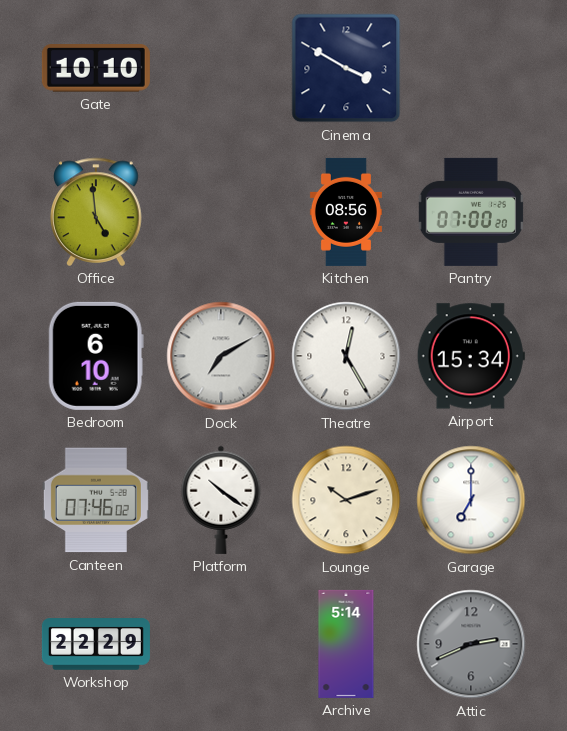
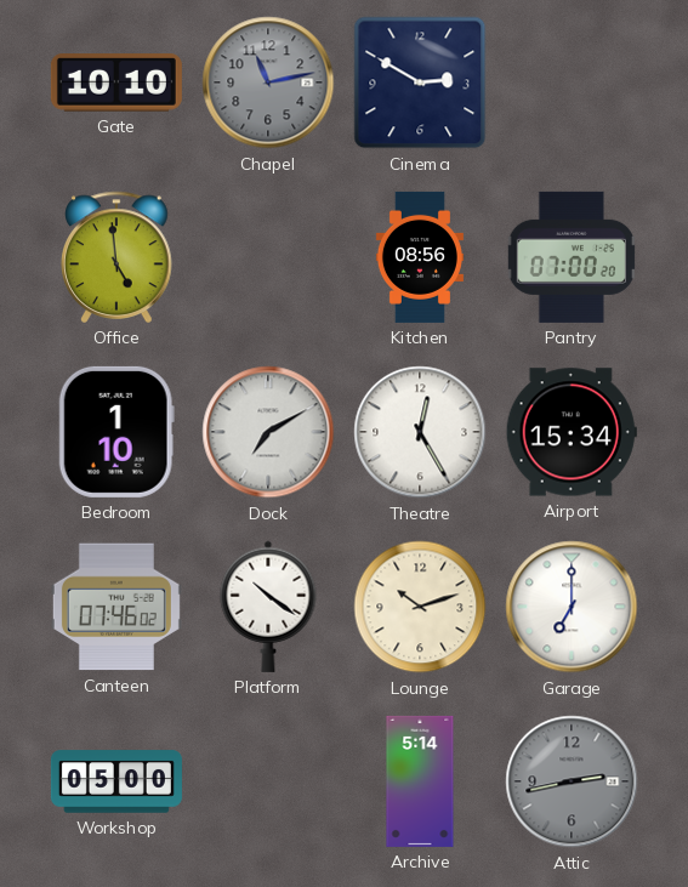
Chapel: none -> 11:13 (268, 83)
Cinema: 3:50 -> 2:50 (420, 83)
Bedroom: 6:10 -> 1:10 (116, 432)
Workshop: 22:29 -> 05:00 (116, 781)
Attic: 2:41 -> 2:43 (572, 781)
